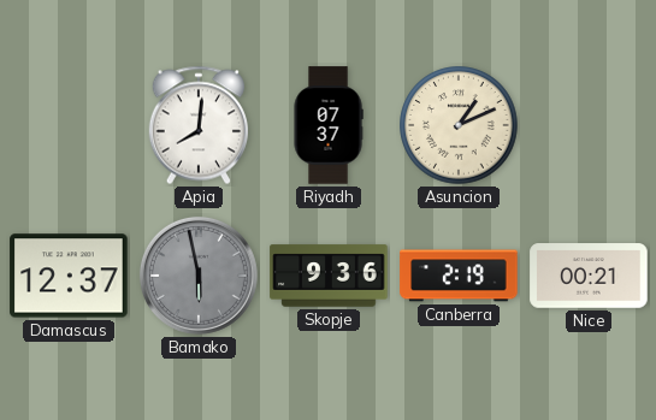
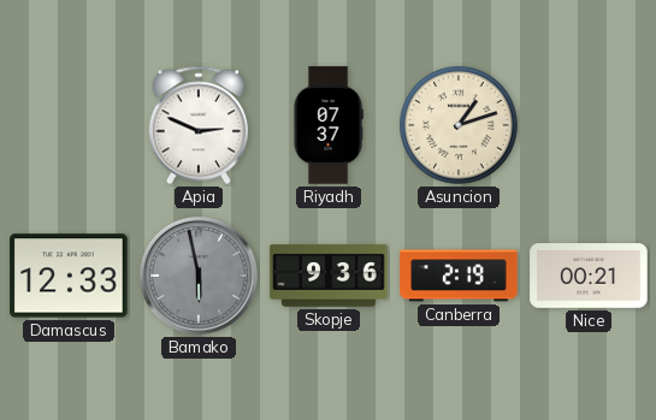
Apia: 8:01 -> 2:49 (197, 125)
Asuncion: 1:11 -> 1:12 (459, 125)
Damascus: 12:37 -> 12:33 (69, 276)
